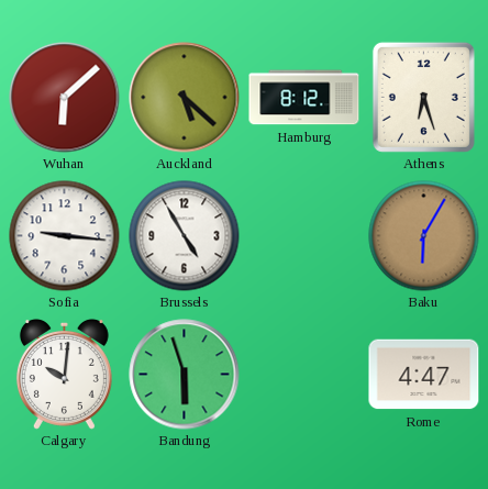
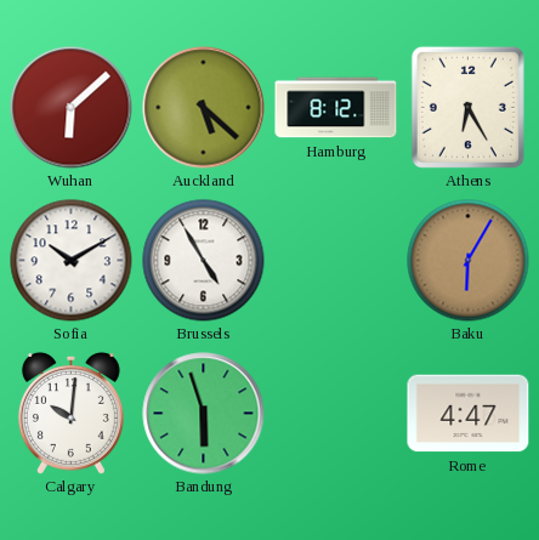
Athens: 6:27 -> 6:25 (467, 107)
Sofia: 9:16 -> 10:10 (72, 261)
